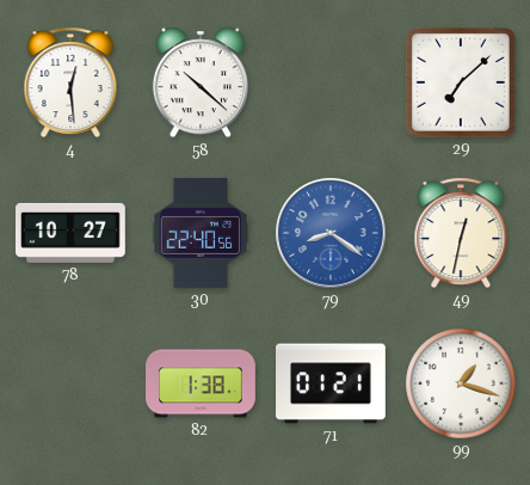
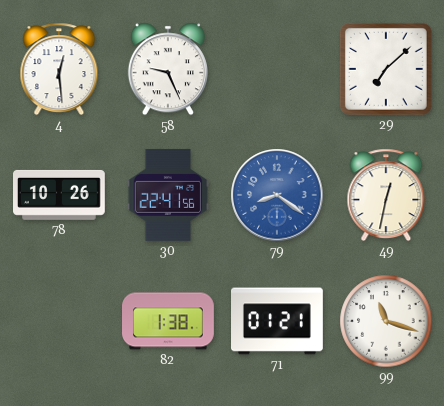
58: 10:22 -> 9:26 (168, 69)
78: 10:27 -> 10:26 (60, 195)
30: 22:40 -> 22:41 (168, 195)
99: 1:18 -> 11:18 (386, 321)
